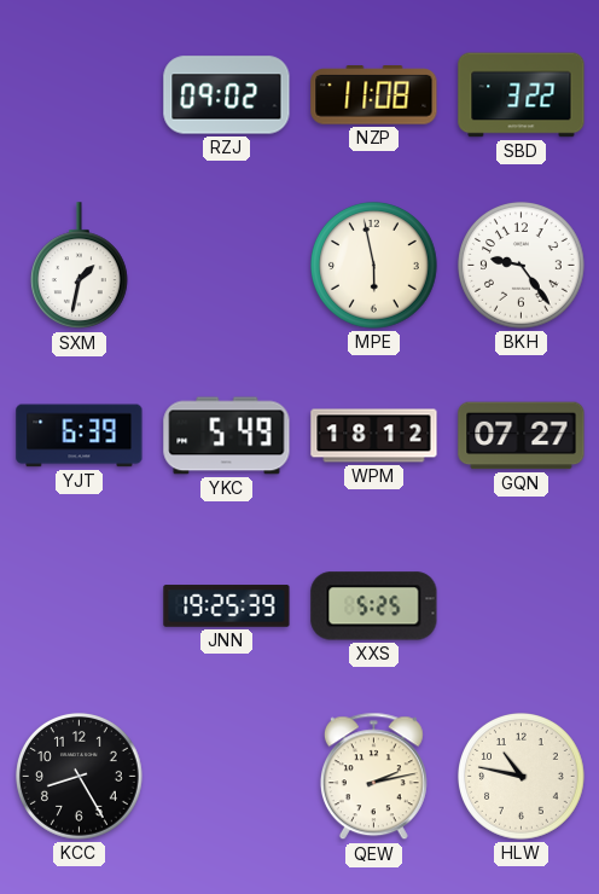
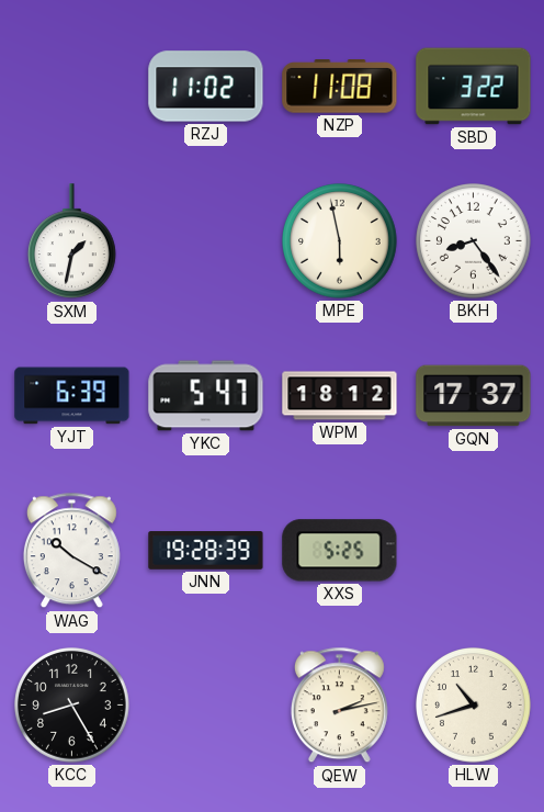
RZJ: 09:02 -> 11:02 (206, 87)
BKH: 9:24 -> 8:24 (474, 241)
YKC: 5:49 -> 5:47 (206, 396)
GQN: 07:27 -> 17:37 (474, 396)
WAG: none -> 10:20 (71, 551)
JNN: 19:25 -> 19:28 (206, 551)
HLW: 10:47 -> 10:42 (474, 706)
